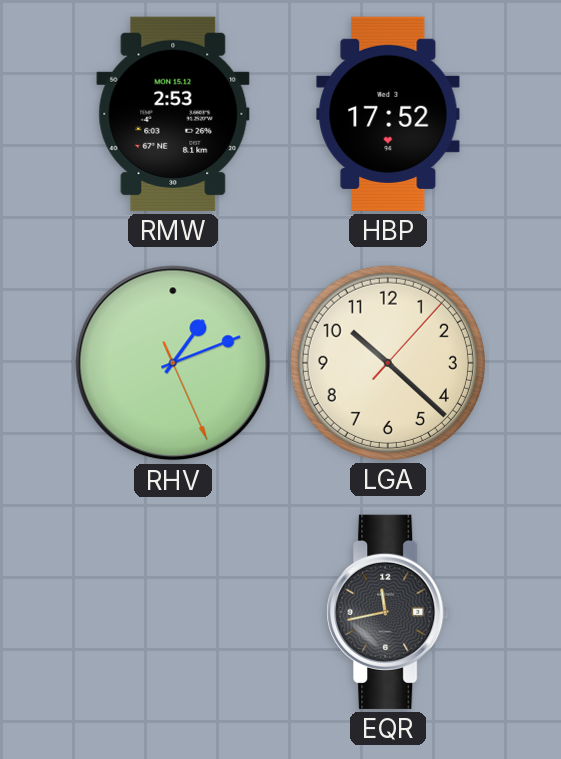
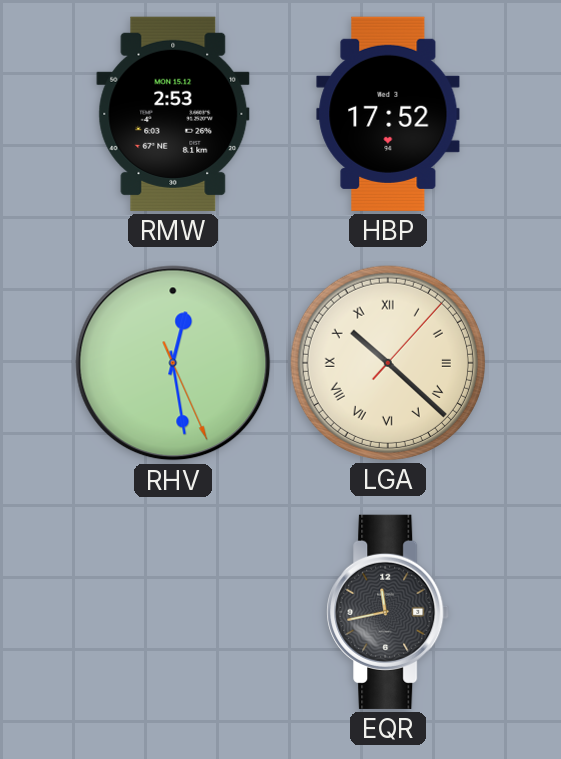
RHV: 1:11 -> 12:28 (173, 363)
LGA numerals: Arabic -> Roman (388, 363)
